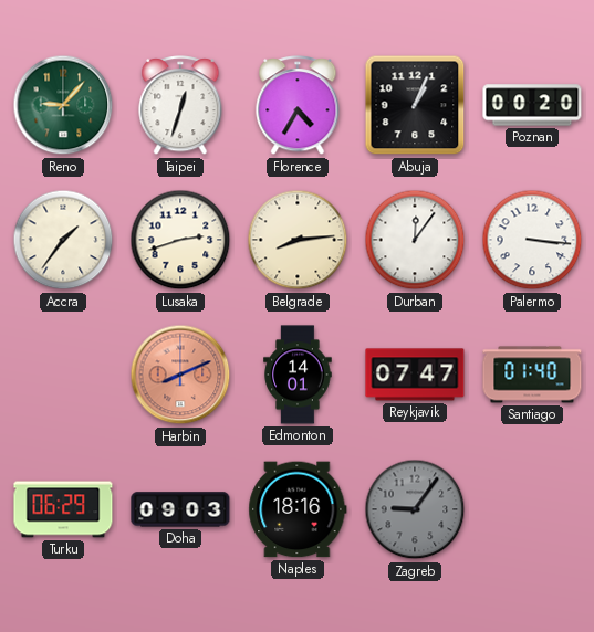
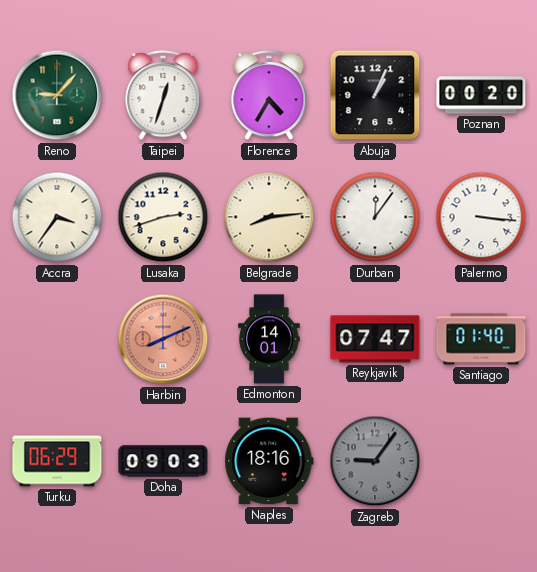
Accra: 1:36 -> 3:36 (57, 217)
